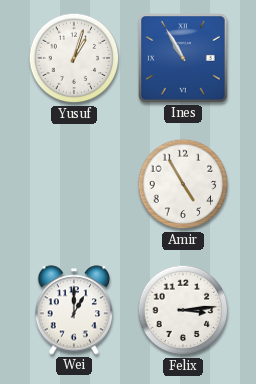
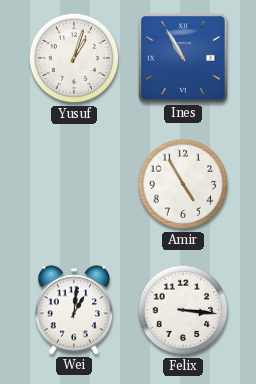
Wei: 1:00 -> 1:01 (73, 310)
Felix: 3:14 -> 3:16 (183, 310)
